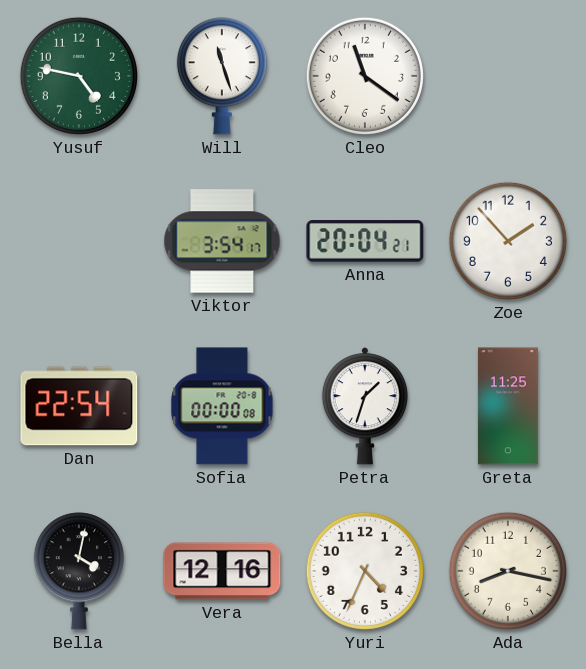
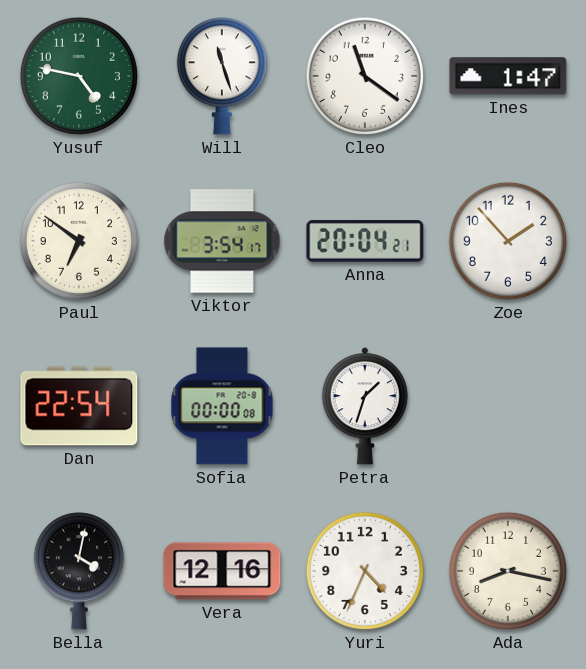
Ines: none -> 1:47 (508, 76)
Paul: none -> 6:51 (79, 241)
Greta: 11:25 -> none (508, 406)
